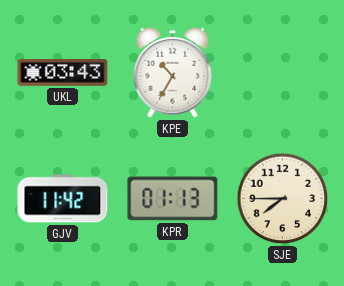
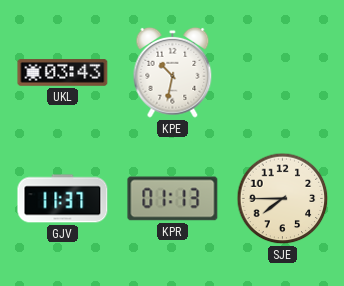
KPE: 10:35 -> 10:32 (173, 72)
GJV: 11:42 -> 11:37 (63, 199)
